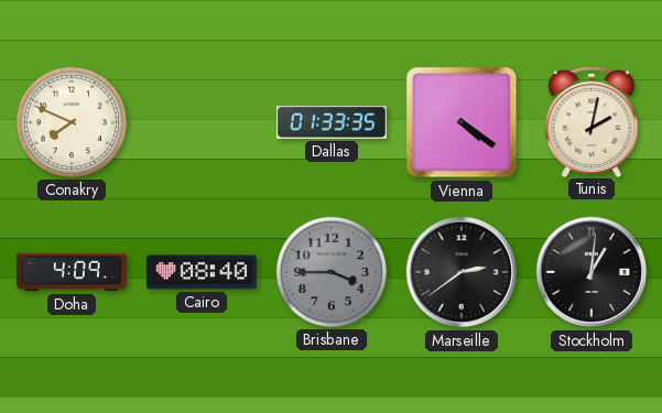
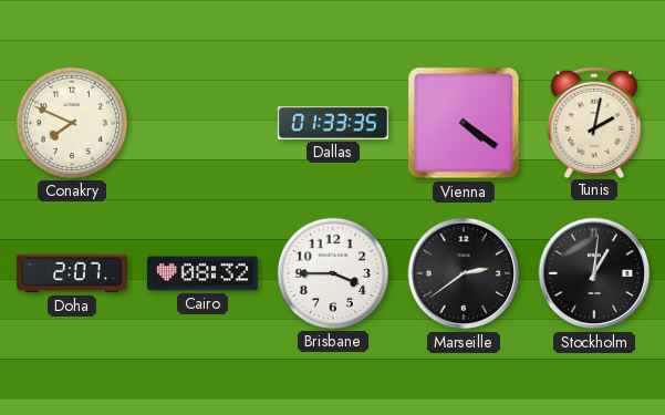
Doha: 4:09 -> 2:07 (72, 273)
Cairo: 08:40 -> 08:32 (202, 273)
Brisbane dial: grey -> white (333, 273)
